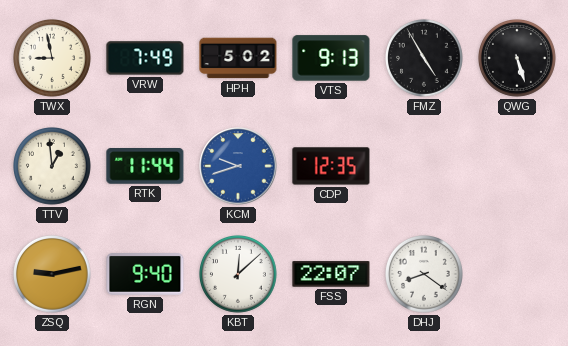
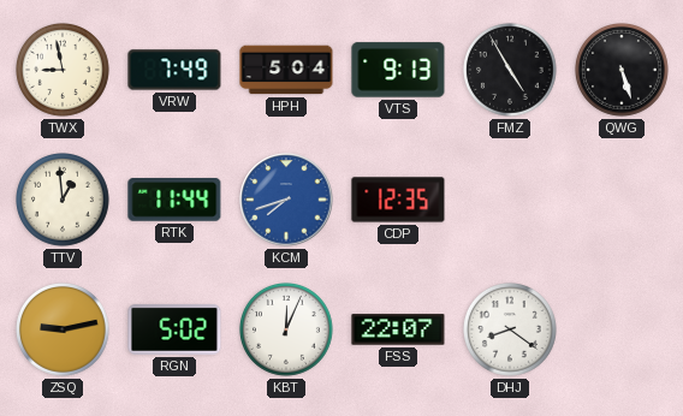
HPH: 5:02 -> 5:04 (286, 70)
KCM: 9:42 -> 7:42 (286, 200)
RGN: 9:40 -> 5:02 (174, 331)
KBT: 12:08 -> 12:04 (287, 331)
